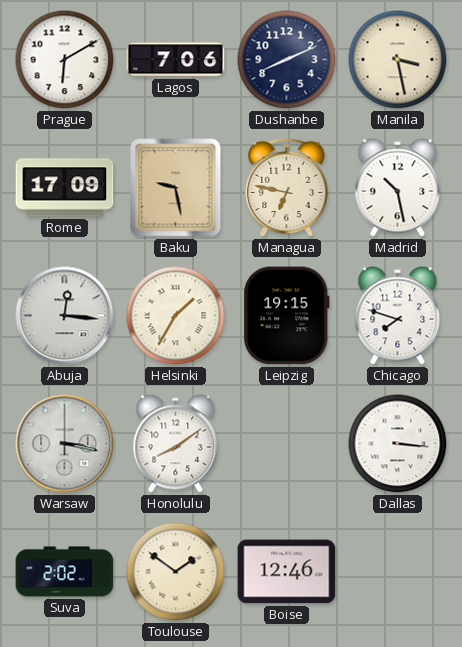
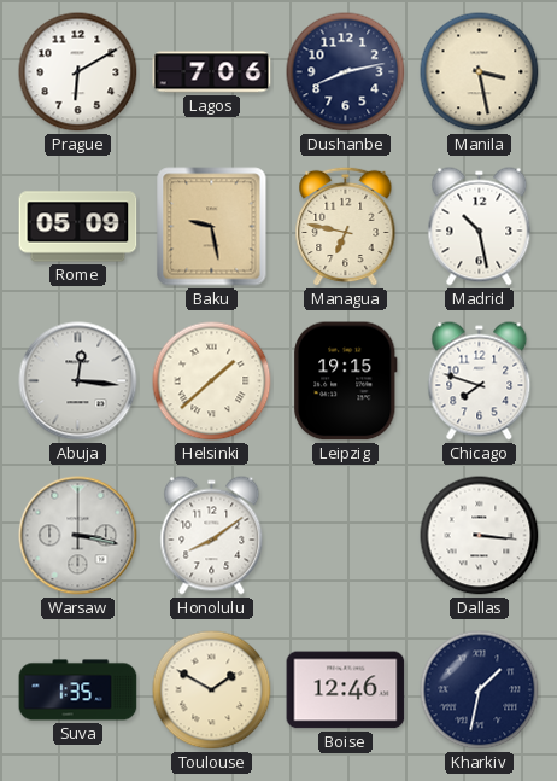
Dushanbe: 8:11 -> 8:13 (346, 72)
Rome: 17:09 -> 05:09 (78, 227)
Helsinki: 1:35 -> 1:38 (212, 381)
Suva: 2:02 -> 1:35 (78, 690)
Toulouse: 1:51 -> 1:50 (212, 690)
Kharkiv: none -> 1:32 (480, 690)
